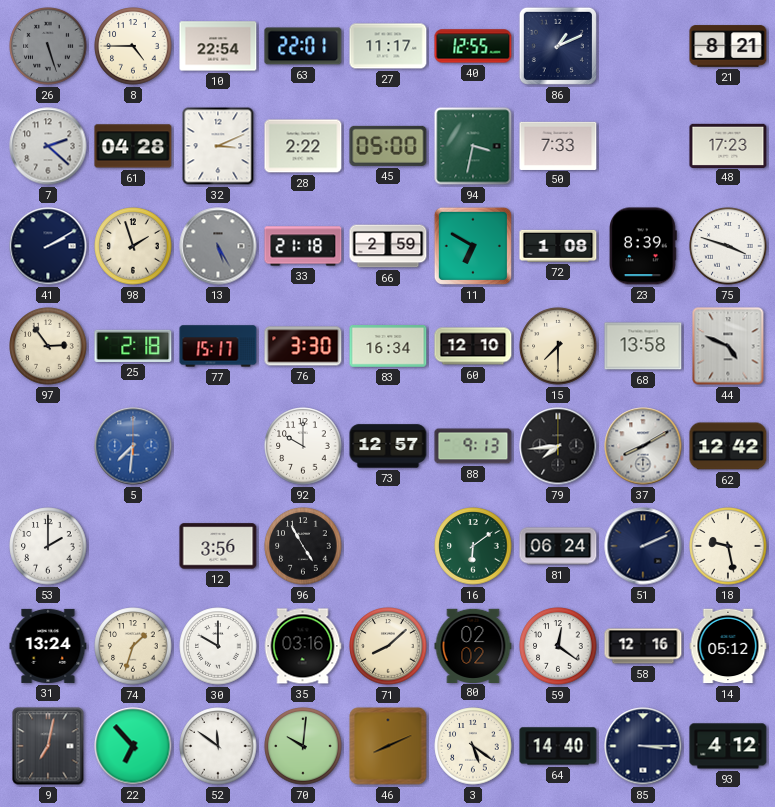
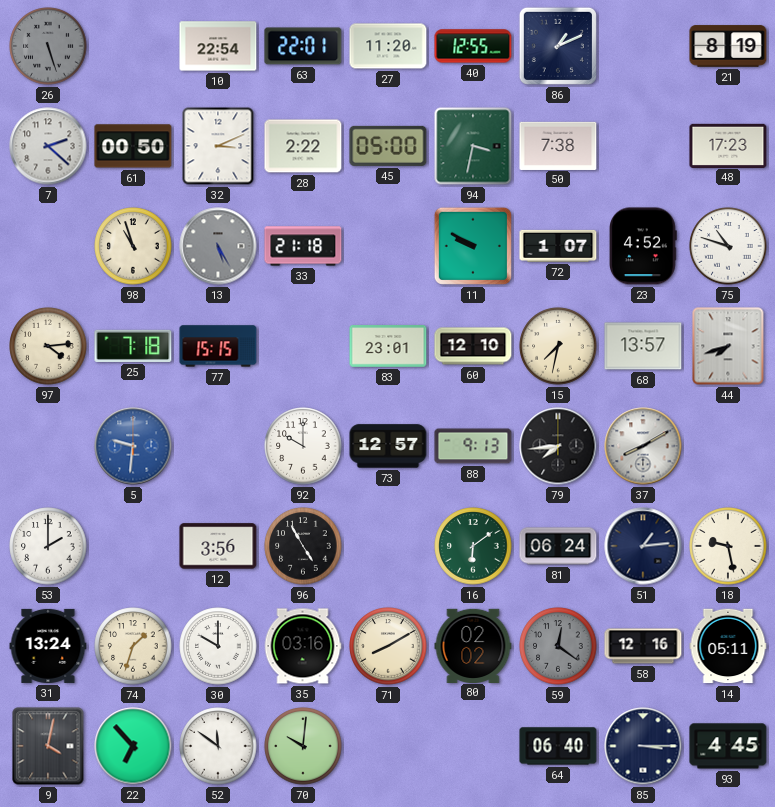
8: 4:45 -> none (133, 46)
27: 11:17 -> 11:20 (388, 46)
21: 8:21 -> 8:19 (728, 46)
61: 04:28 -> 00:50 (133, 146)
50: 7:33 -> 7:38 (558, 145)
41: 2:10 -> none (48, 246)
98: 1:57 -> 10:57 (133, 246)
66: 2:59 -> none (388, 246)
11: 6:50 -> 9:50 (473, 246)
72: 1:08 -> 1:07 (558, 246)
23: 8:39 -> 4:52 (644, 246)
75: 3:48 -> 10:48 (728, 246)
97: 2:54 -> 4:14 (48, 346)
25: 2:18 -> 7:18 (133, 346)
77: 15:17 -> 15:15 (218, 346)
76: 3:30 -> none (303, 346)
83: 16:34 -> 23:01 (388, 346)
15: 7:30 -> 7:32 (558, 346)
68: 13:58 -> 13:57 (643, 346)
44: 4:49 -> 7:42 (728, 346)
5: 7:31 -> 9:31 (133, 446)
62: 12:42 -> none (728, 446)
51: 2:11 -> 1:14 (643, 546)
71: 8:08 -> 8:10 (388, 646)
59 dial: white -> grey (558, 646)
14: 05:12 -> 05:11 (728, 646)
9: 7:02 -> 4:02 (48, 746)
46: 8:11 -> none (388, 746)
3: 5:21 -> none (473, 746)
64: 14:40 -> 06:40 (558, 746)
93: 4:12 -> 4:45 (728, 746)
